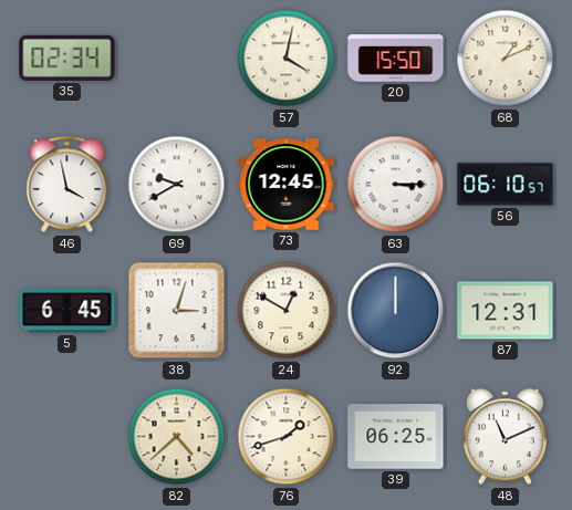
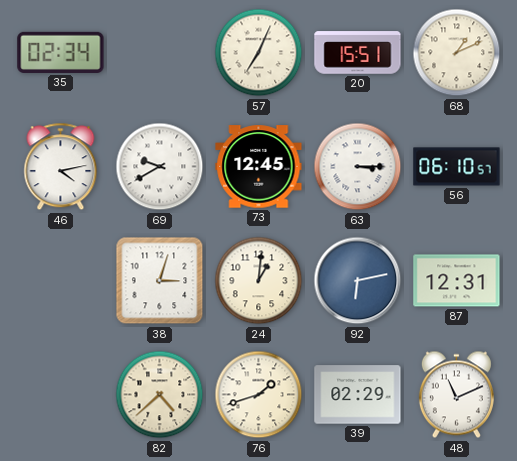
57: 4:02 -> 7:04 (259, 53)
20: 15:50 -> 15:51 (358, 53)
46: 3:58 -> 4:13 (61, 167)
5: 6:45 -> none (67, 311)
24: 12:50 -> 1:01 (259, 281)
92: 12:00 -> 6:13 (358, 281)
39: 06:25 -> 02:29 (358, 395)
